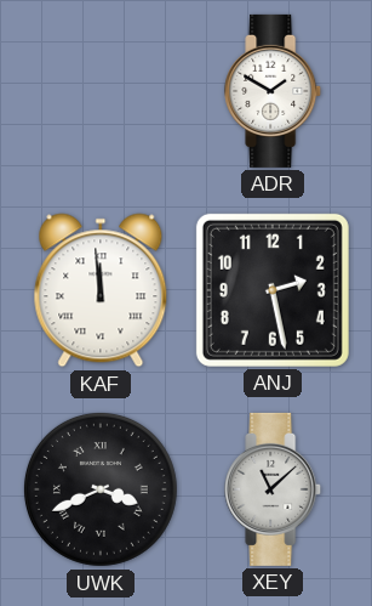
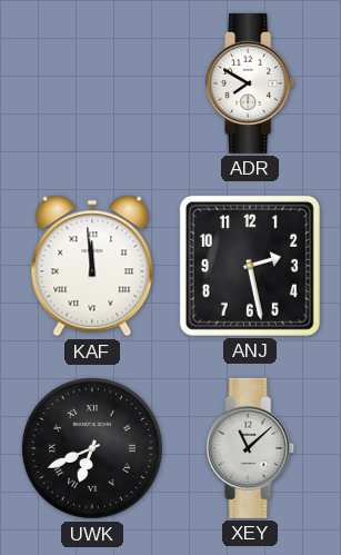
ADR: 1:50 -> 7:50 (251, 83)
UWK: 3:41 -> 6:41 (92, 448)
